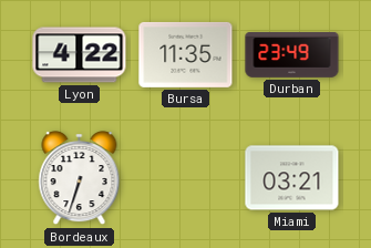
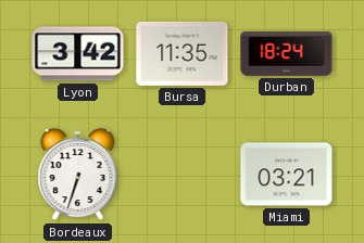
Lyon: 4:22 -> 3:42 (78, 54)
Durban: 23:49 -> 18:24 (287, 54)
